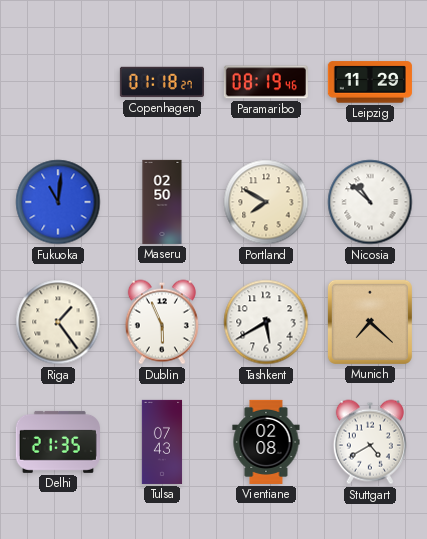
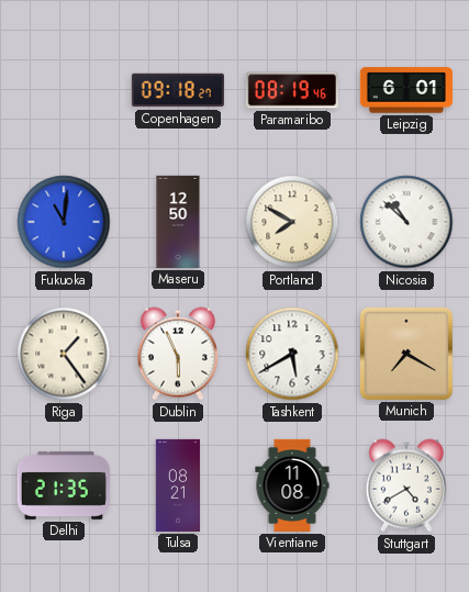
Copenhagen: 01:18 -> 09:18 (178, 90)
Leipzig: 11:29 -> 6:01 (406, 90)
Maseru: 02:50 -> 12:50 (178, 222)
Munich: 7:22 -> 7:20 (406, 354)
Tulsa: 07:43 -> 08:21 (178, 485)
Vientiane: 02:08 -> 11:08 (292, 485)
